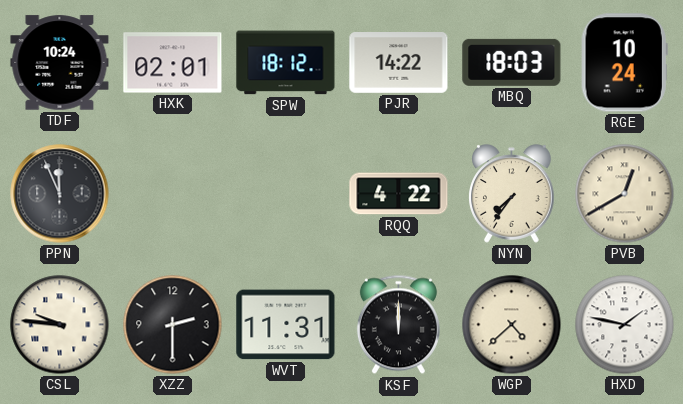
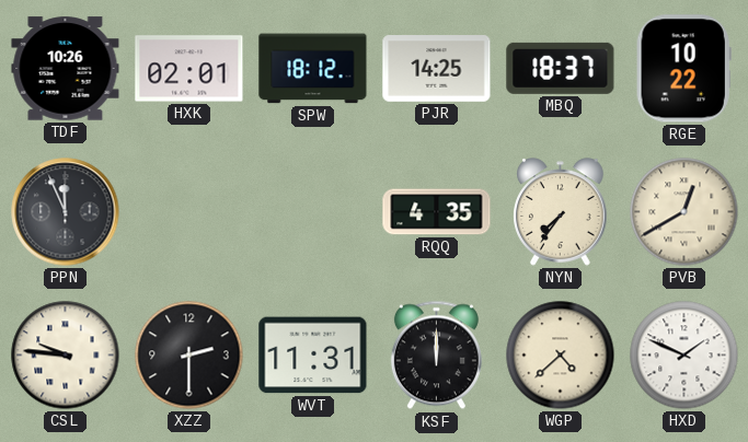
TDF: 10:24 -> 10:26 (66, 69)
PJR: 14:22 -> 14:25 (437, 69)
MBQ: 18:03 -> 18:37 (561, 68)
RGE: 10:24 -> 10:22 (683, 69)
RQQ: 4:22 -> 4:35 (437, 212)
HXD: 1:47 -> 1:49 (684, 356)
